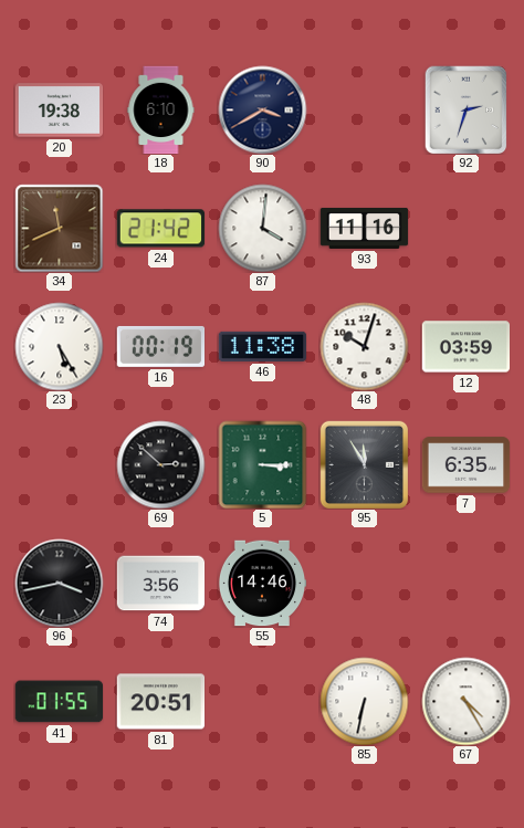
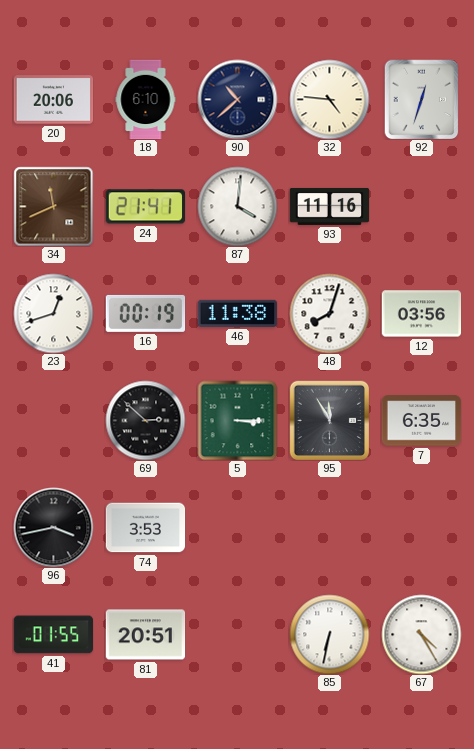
20: 19:38 -> 20:06 (53, 100)
90: 3:40 -> 10:38 (237, 99)
32: none -> 4:46 (329, 99)
92: 2:33 -> 12:33 (422, 99)
24: 21:42 -> 21:41 (145, 207)
23: 5:25 -> 12:42 (53, 313)
48: 10:03 -> 8:03 (329, 313)
12: 03:59 -> 03:56 (421, 314)
74: 3:56 -> 3:53 (145, 528)
55: 14:46 -> none (262, 584)
